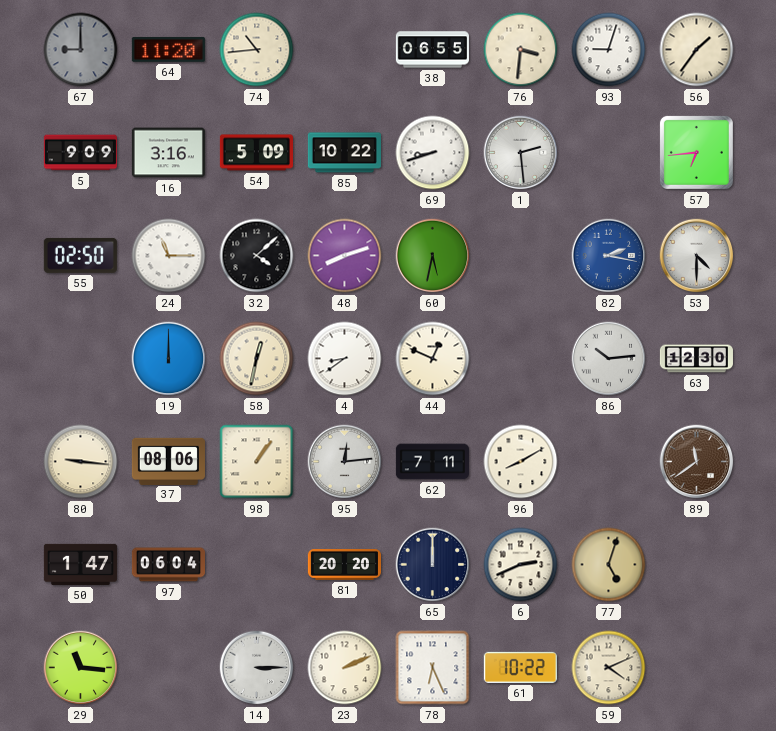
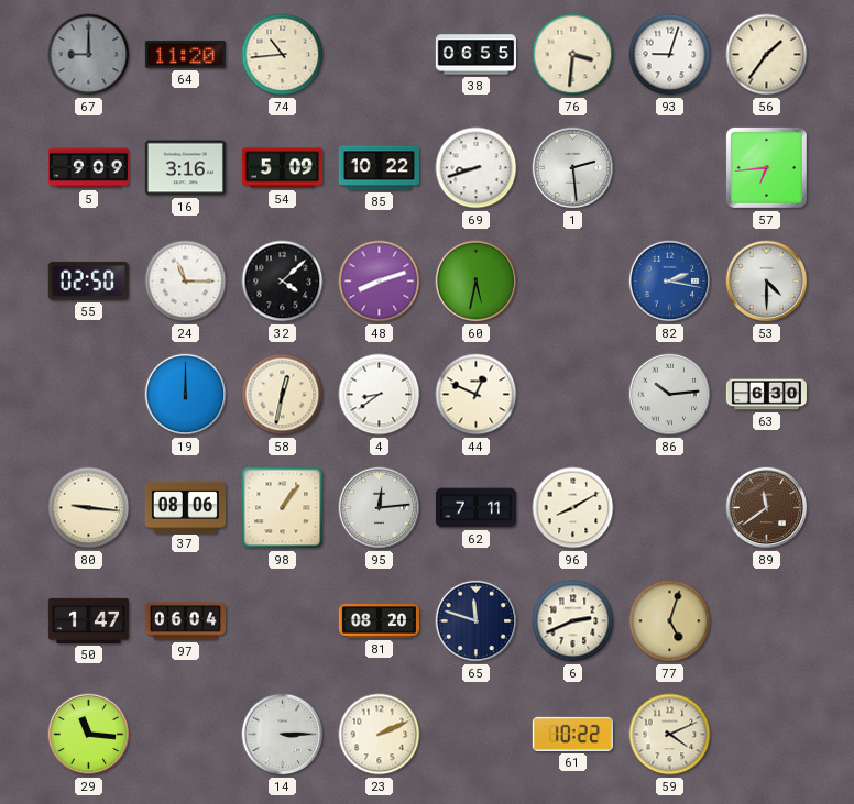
63: 12:30 -> 6:30 (766, 395)
81: 20:20 -> 08:20 (379, 621)
65: 12:00 -> 11:48 (477, 621)
78: 6:26 -> none (433, 668)
